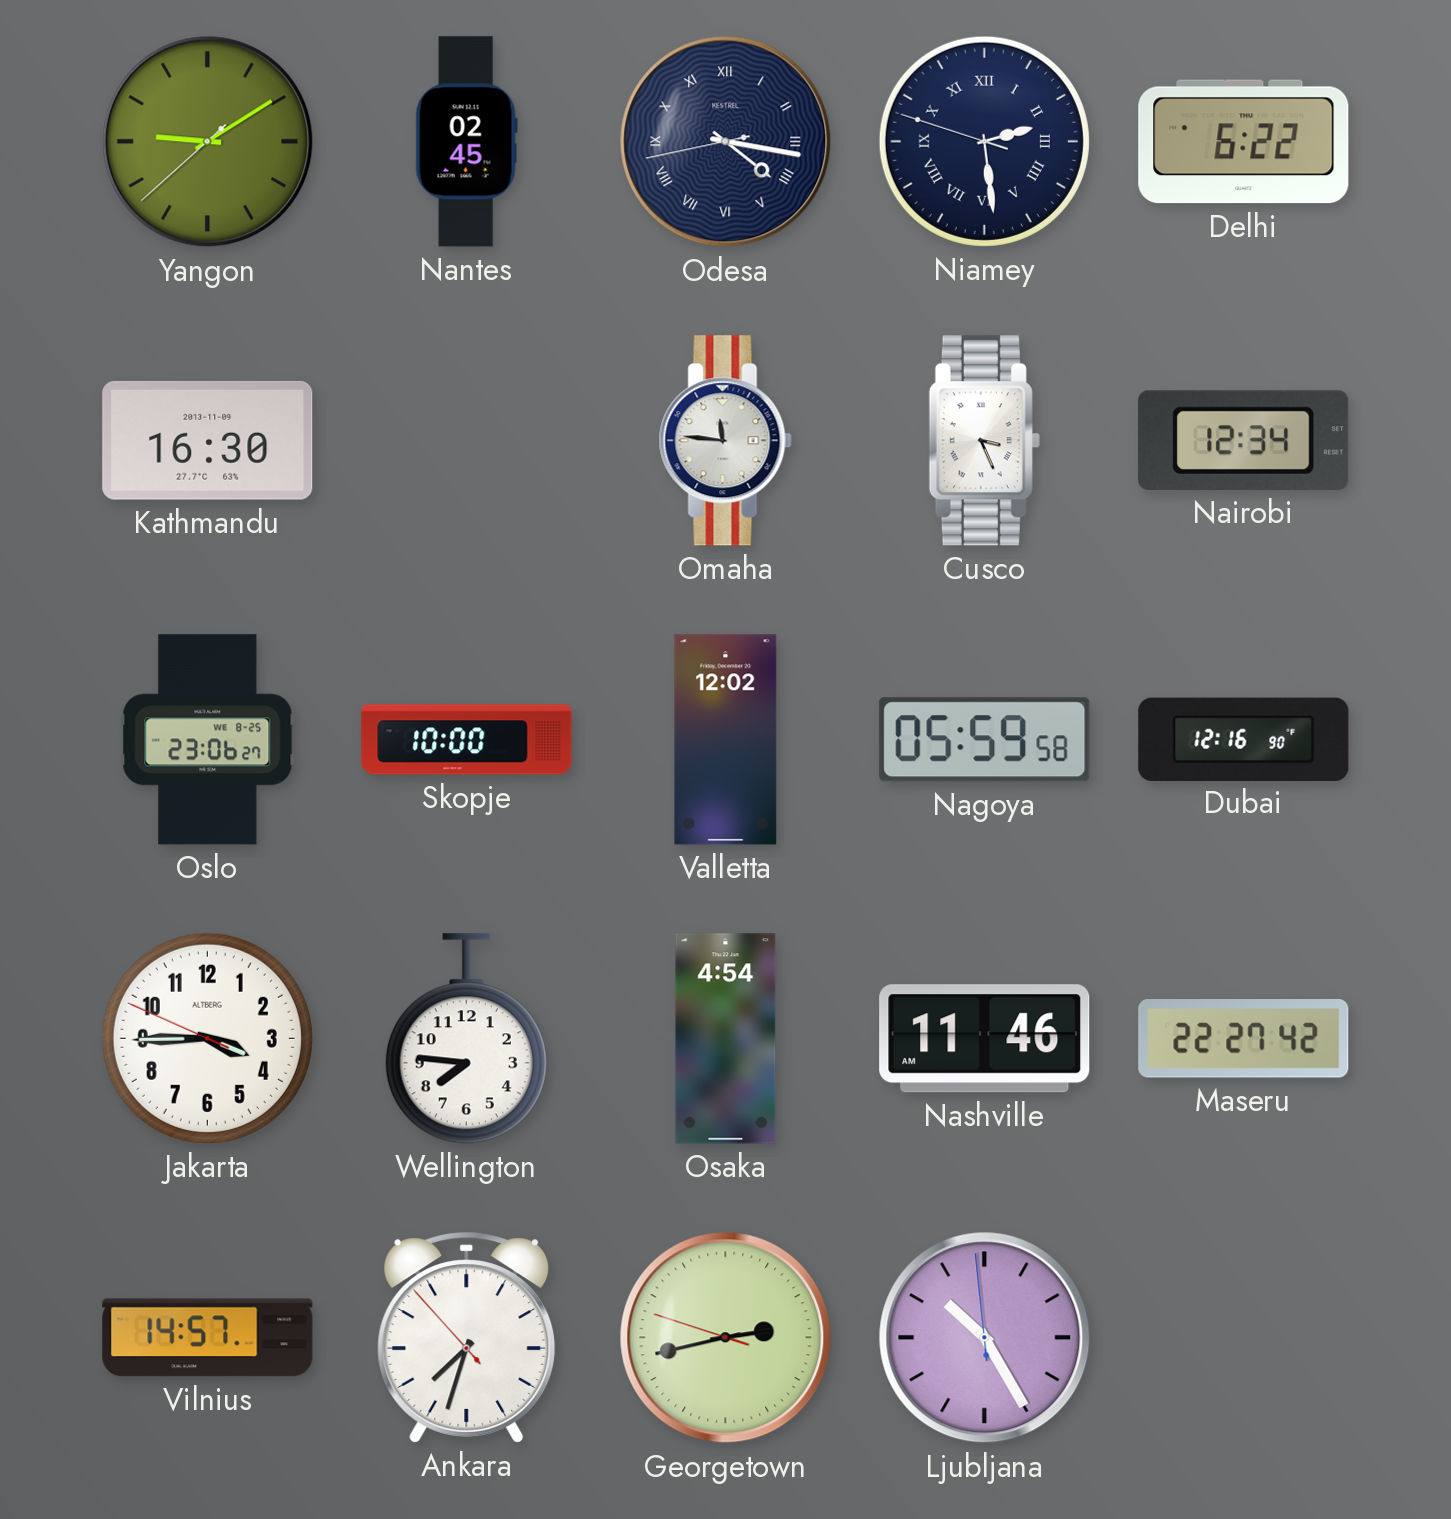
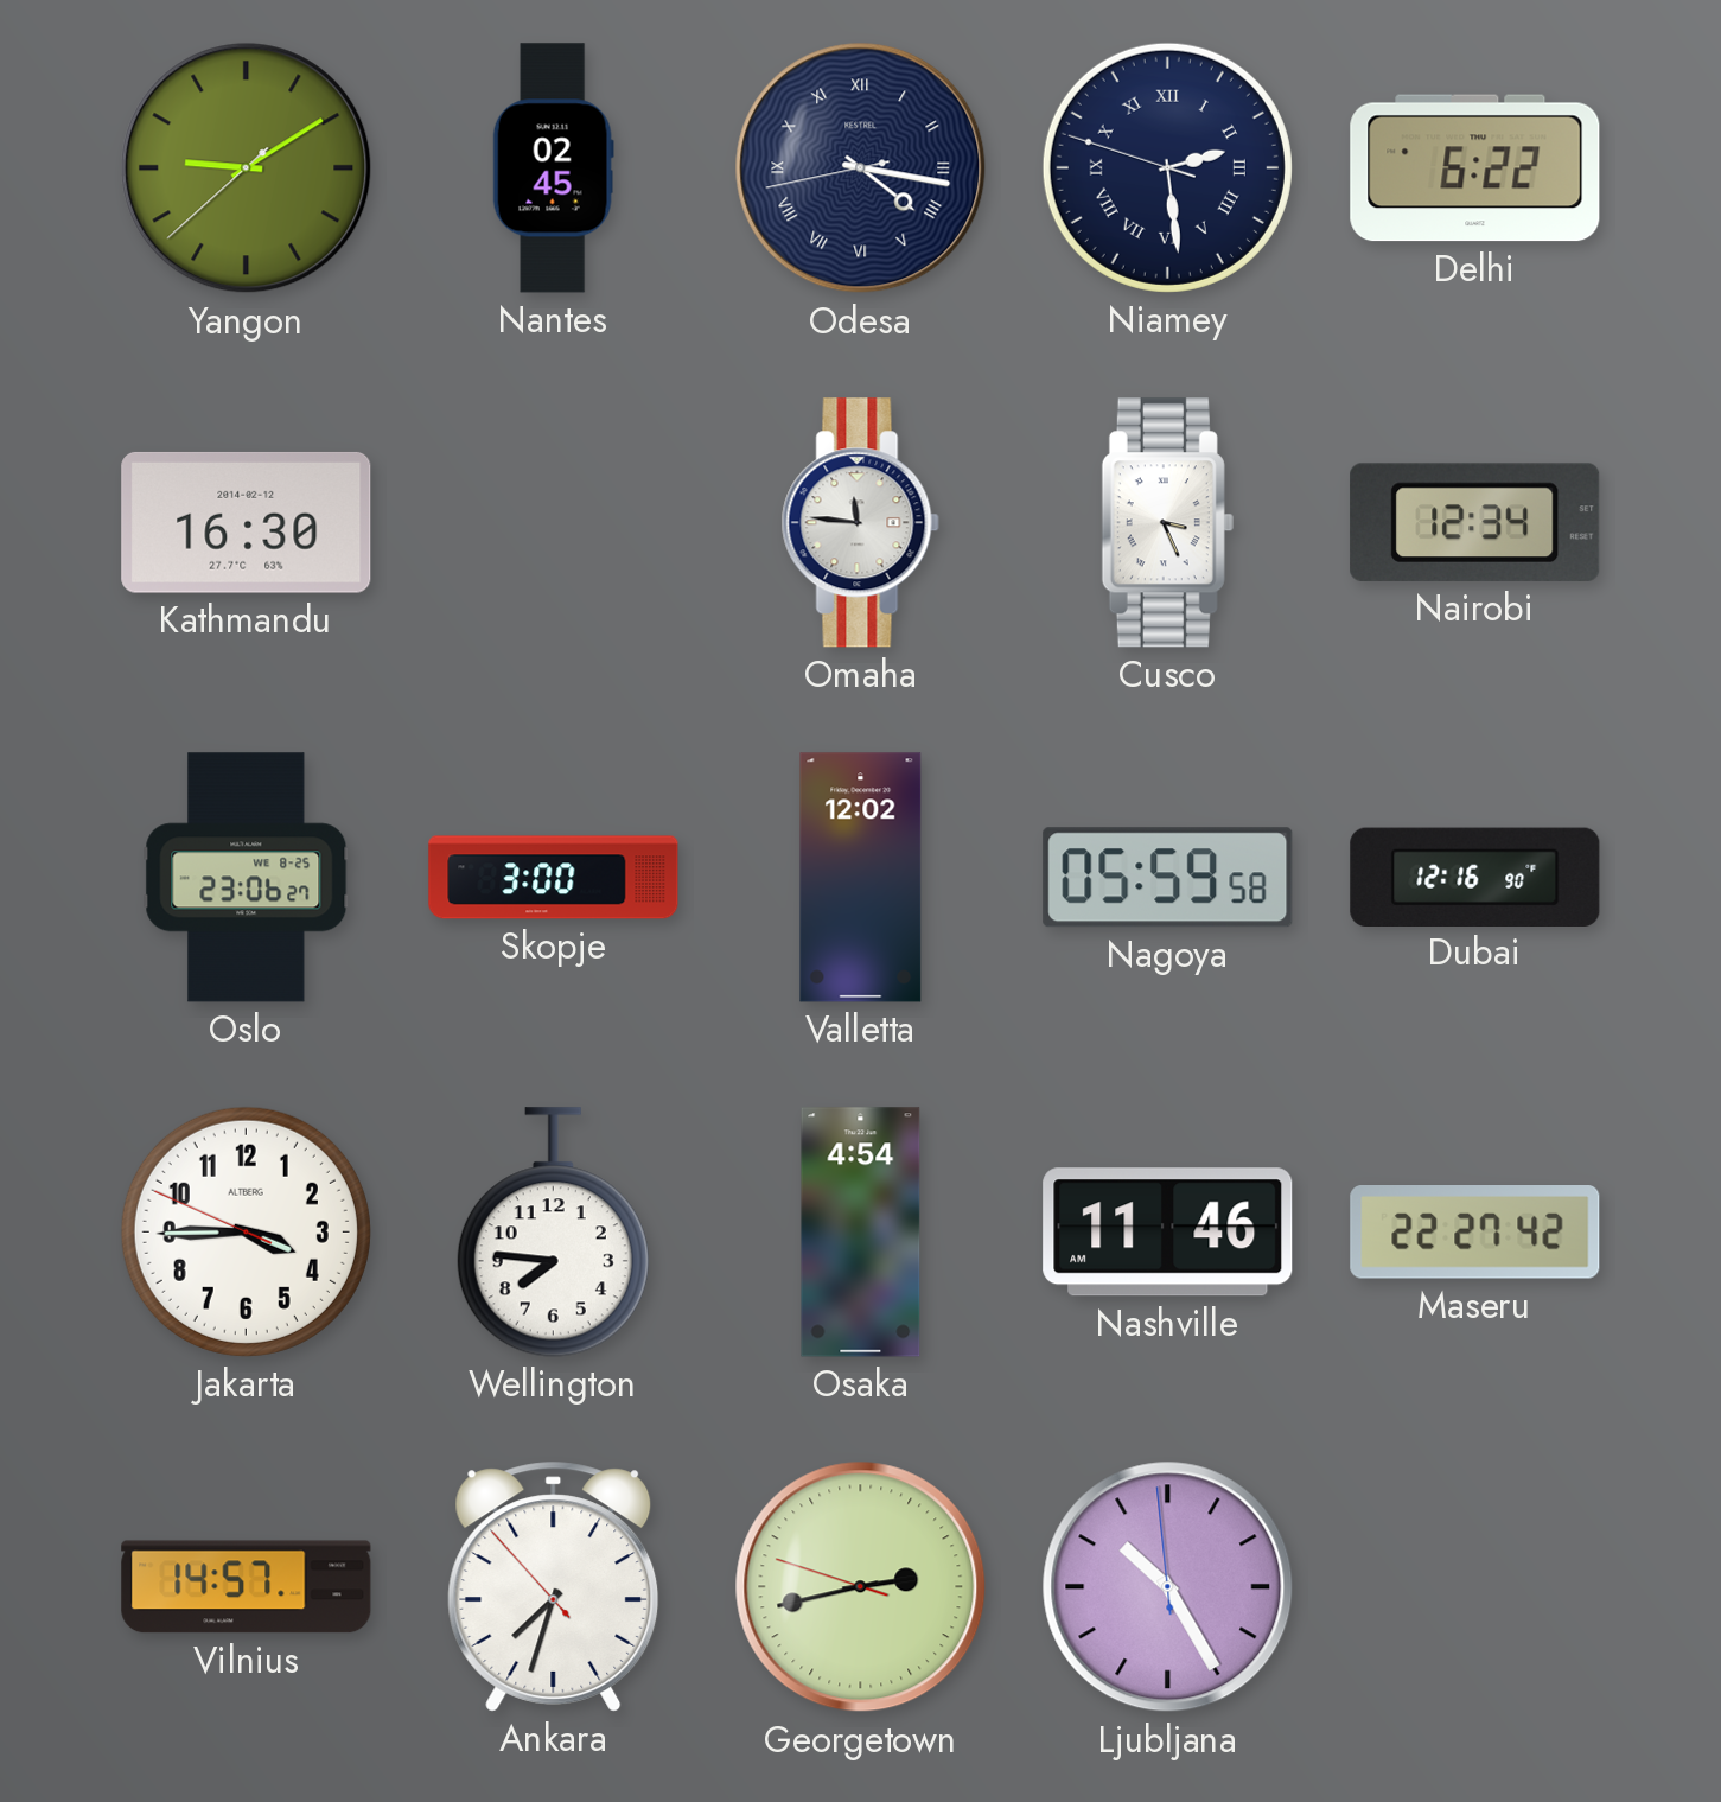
Kathmandu date: 2013-11-09 -> 2014-02-12 (247, 522)
Skopje: 10:00 -> 3:00 (554, 878)
